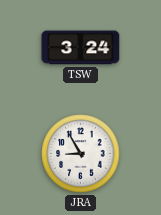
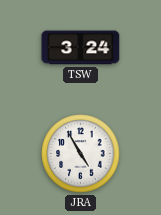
JRA: 8:55 -> 4:55 (81, 154)
